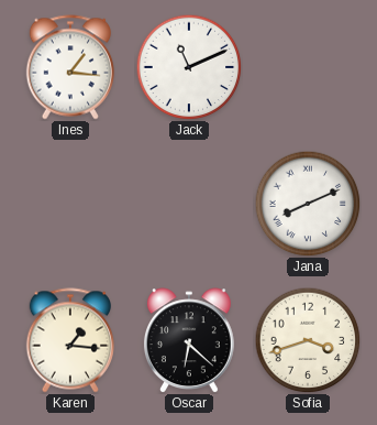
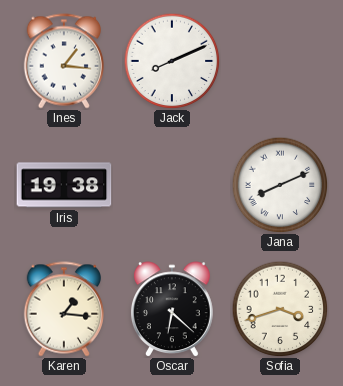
Jack: 11:11 -> 8:11 (172, 61)
Iris: none -> 19:38 (64, 185)
